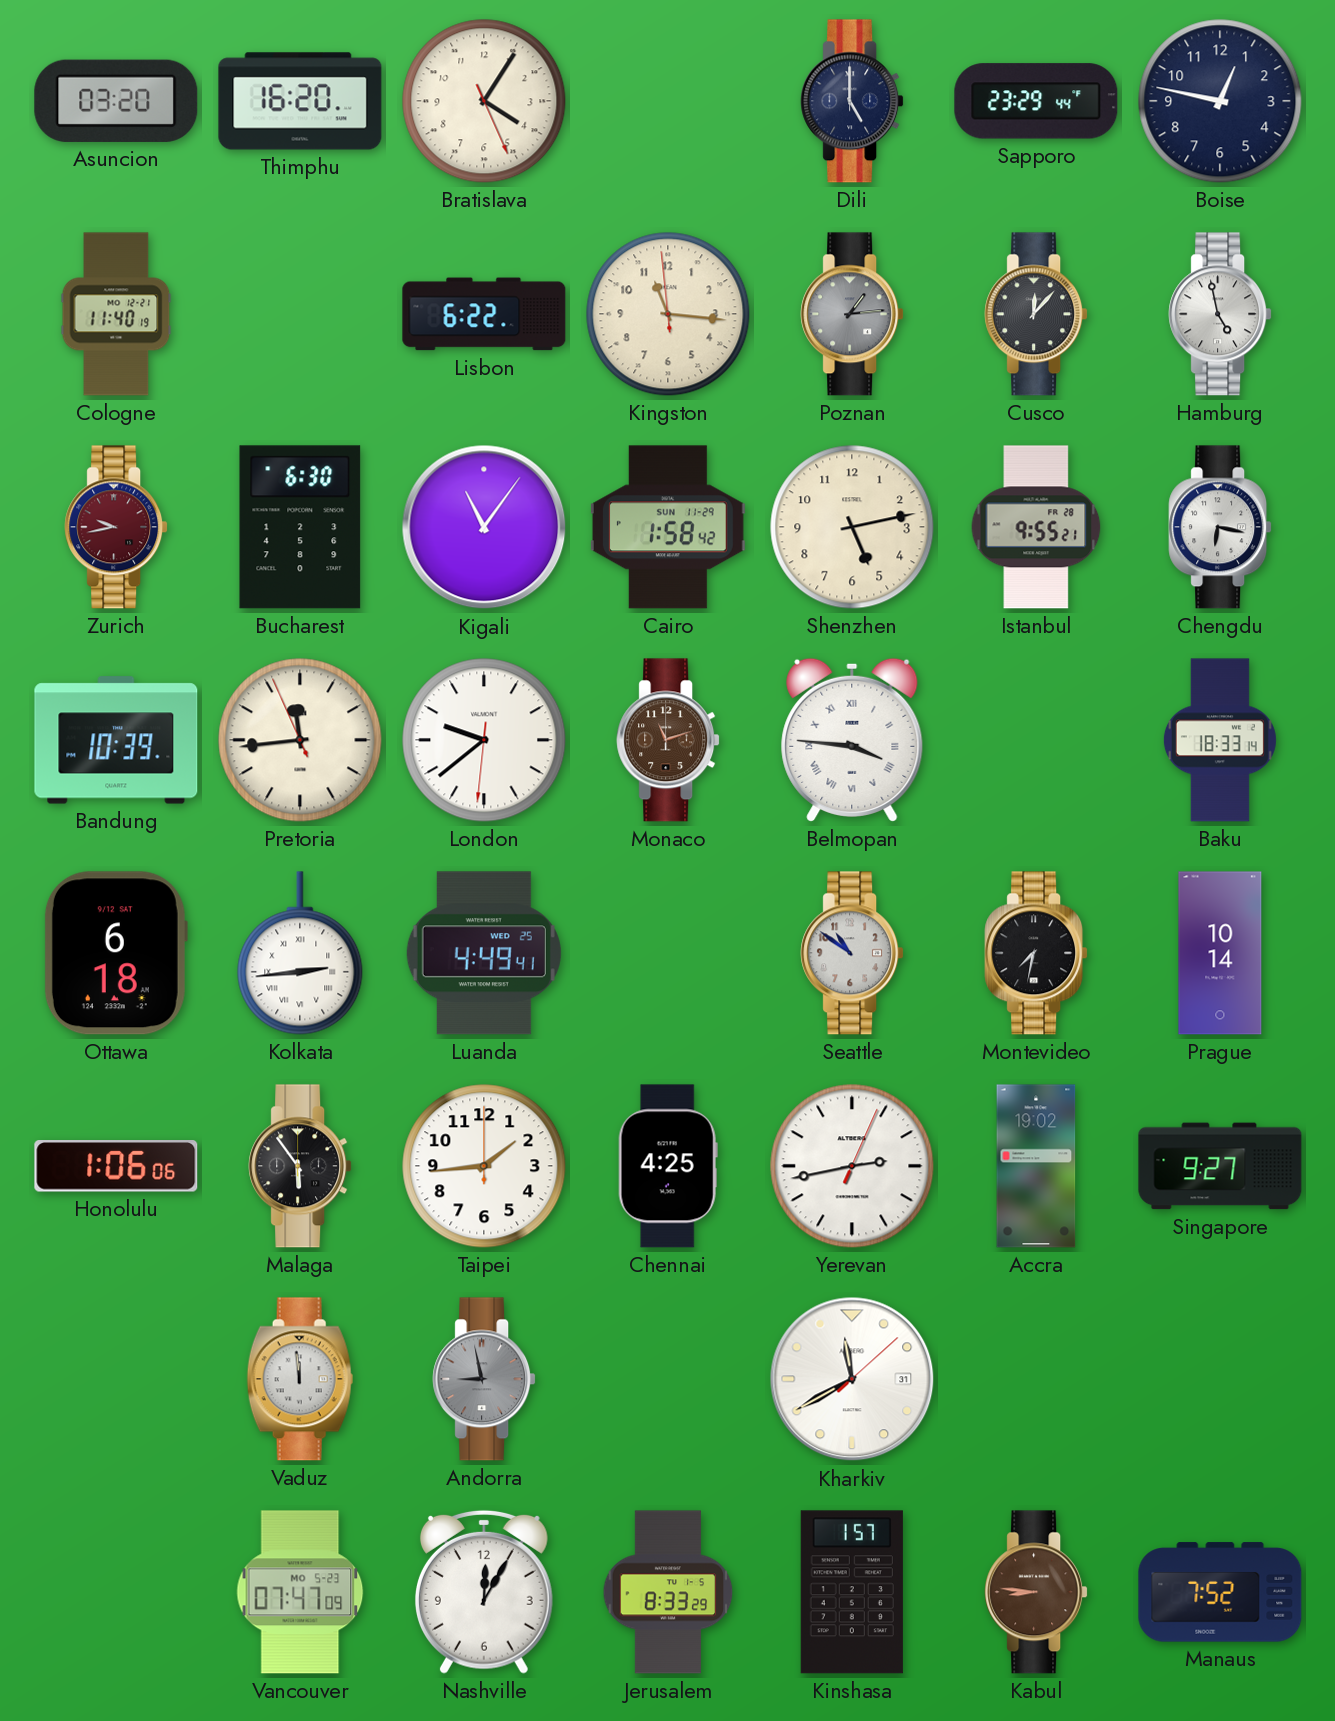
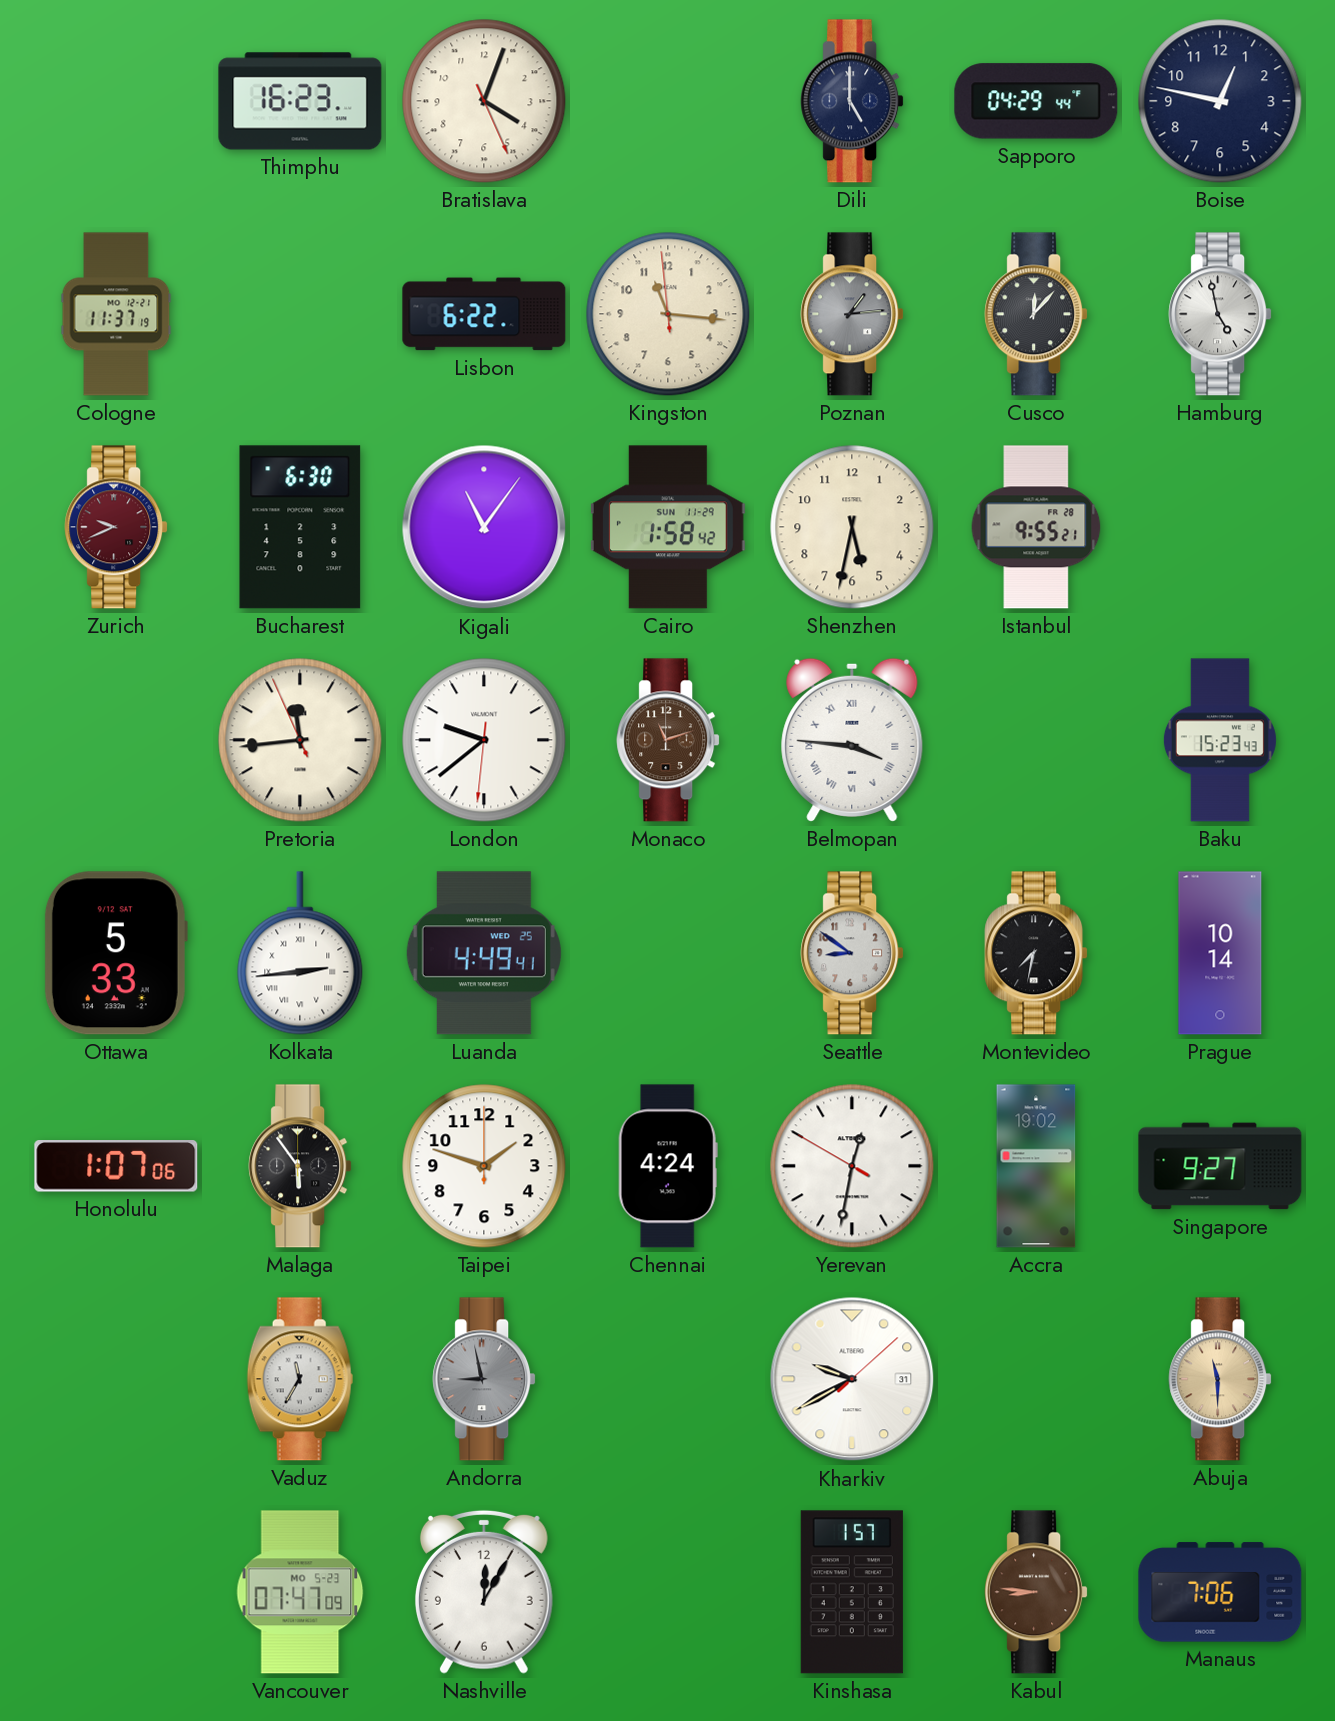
Asuncion: 03:20 -> none (116, 101)
Thimphu: 16:20 -> 16:23 (300, 101)
Bratislava: 4:05 -> 4:03 (484, 101)
Sapporo: 23:29 -> 04:29 (1036, 101)
Cologne: 11:40 -> 11:37 (116, 314)
Zurich: 9:43 -> 9:41 (116, 527)
Shenzhen: 5:13 -> 5:32 (852, 527)
Chengdu: 6:17 -> none (1220, 527)
Bandung: 10:39 -> none (116, 740)
Baku: 18:33 -> 15:23 (1220, 740)
Ottawa: 6:18 -> 5:33 (116, 953)
Seattle: 10:51 -> 8:51 (852, 953)
Honolulu: 1:06 -> 1:07 (116, 1166)
Taipei: 1:44 -> 1:48 (484, 1166)
Chennai: 4:25 -> 4:24 (668, 1166)
Yerevan: 2:43 -> 12:31 (852, 1166)
Vaduz: 11:59 -> 11:35 (300, 1379)
Kharkiv: 11:40 -> 9:40 (852, 1379)
Abuja: none -> 11:30 (1220, 1379)
Jerusalem: 8:33 -> none (668, 1592)
Manaus: 7:52 -> 7:06 (1220, 1592)
